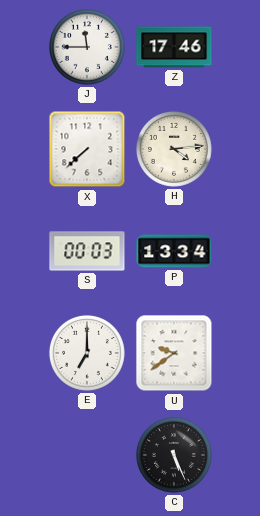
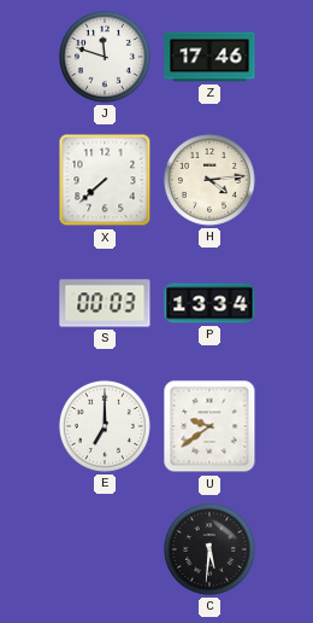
J: 11:45 -> 11:48 (105, 57)
C: 5:26 -> 5:31 (209, 549)
